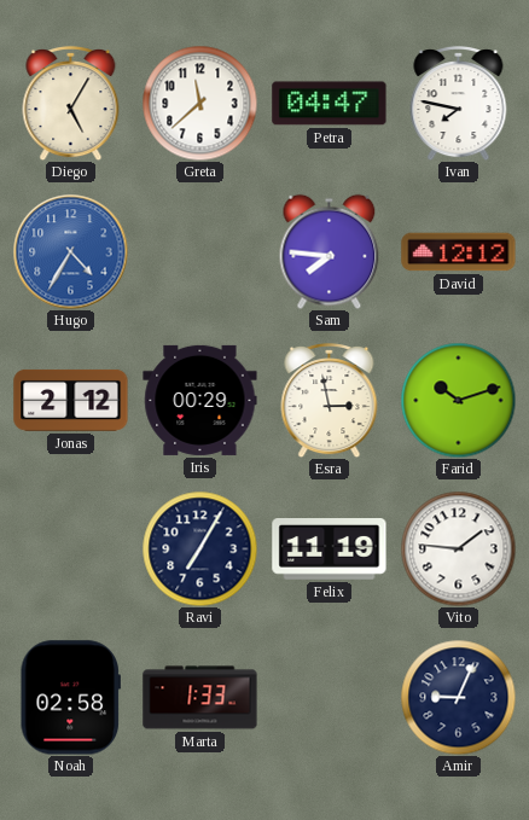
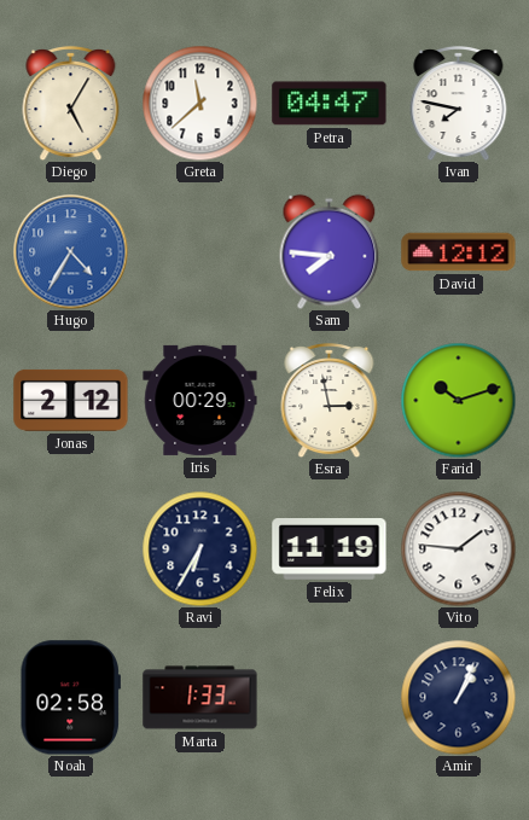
Ravi: 7:05 -> 6:35 (199, 548)
Amir: 9:04 -> 1:04 (458, 697)
